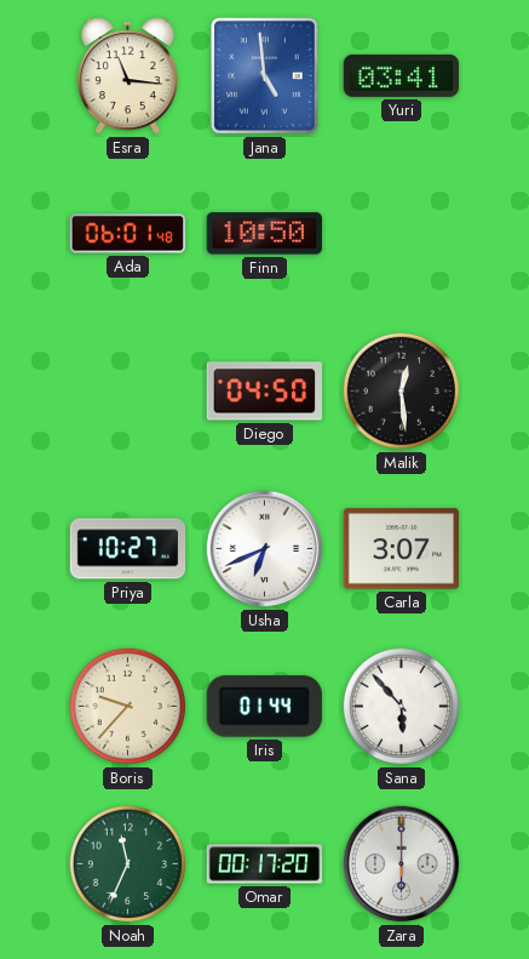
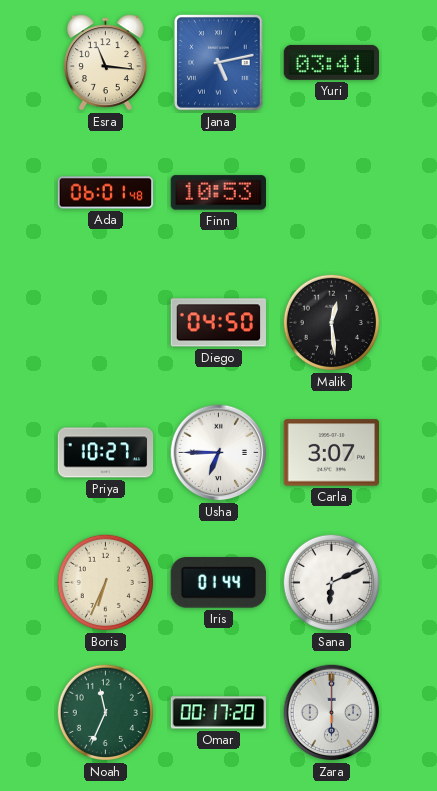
Jana: 4:59 -> 5:13 (219, 63)
Finn: 10:50 -> 10:53 (218, 193)
Usha: 6:41 -> 6:45 (219, 453)
Boris: 9:37 -> 6:34 (105, 582)
Sana: 5:53 -> 6:11 (331, 582)
